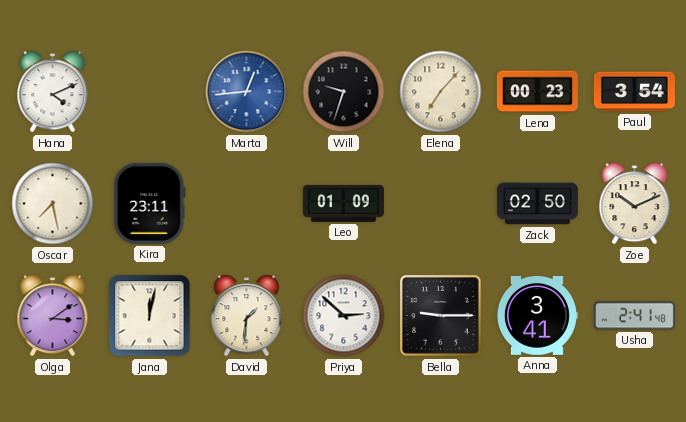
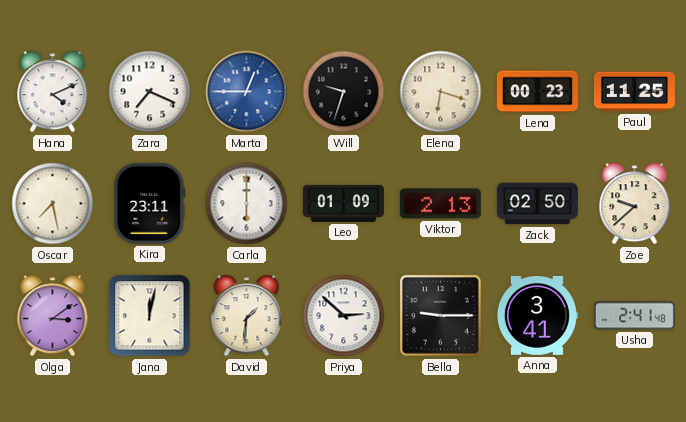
Zara: none -> 7:19 (150, 92)
Marta: 12:44 -> 12:45 (247, 92)
Elena: 7:07 -> 6:18 (441, 92)
Paul: 3:54 -> 11:25 (634, 92)
Carla: none -> 6:00 (247, 204)
Viktor: none -> 2:13 (440, 204)
Zoe: 10:11 -> 9:38 (635, 204)
